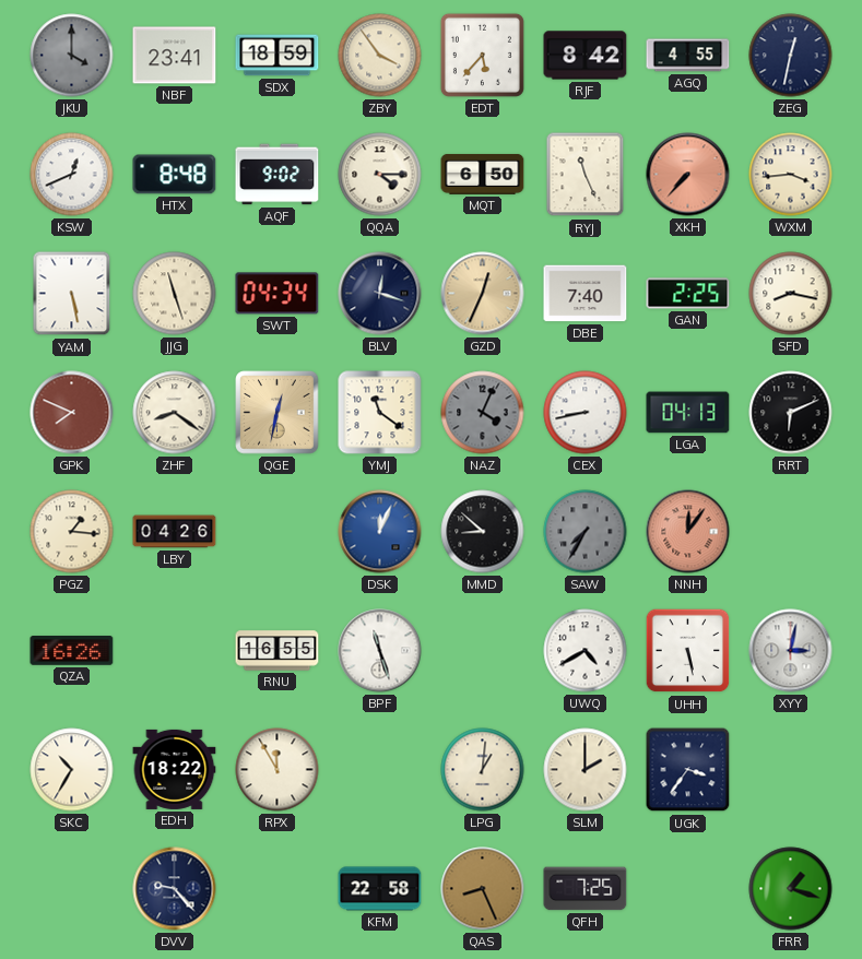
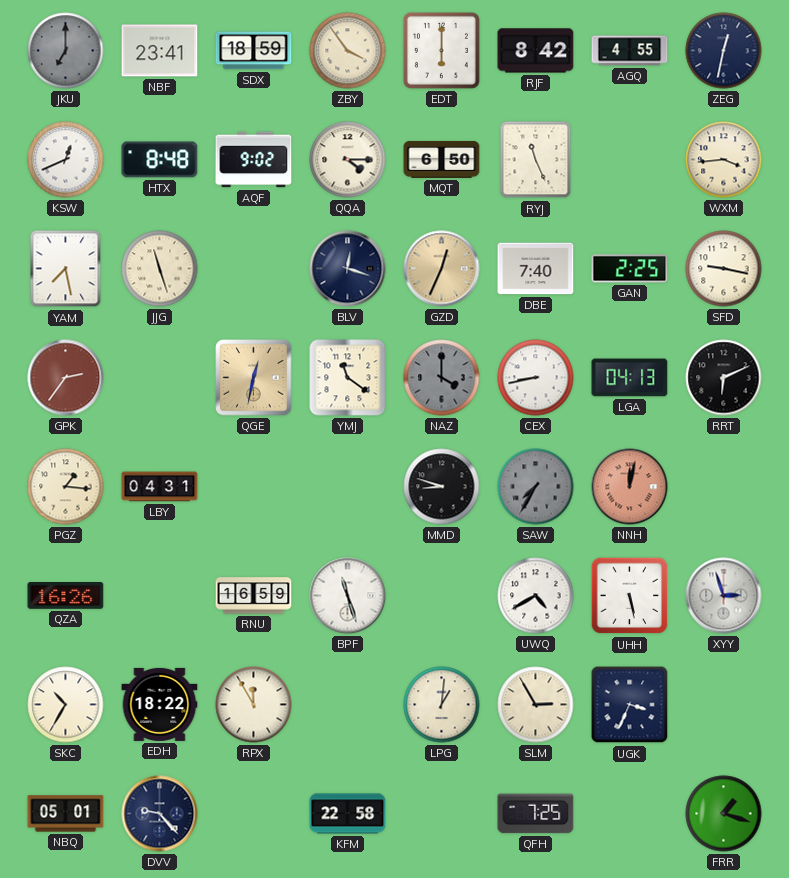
JKU: 4:00 -> 7:00 (66, 51)
EDT: 5:37 -> 6:00 (441, 50)
XKH: 7:37 -> none (688, 175)
YAM: 5:28 -> 7:28 (66, 269)
SWT: 04:34 -> none (278, 294)
SFD: 8:17 -> 9:17 (724, 269)
GPK: 7:49 -> 2:36 (66, 378)
ZHF: 8:21 -> none (175, 413)
NAZ: 4:04 -> 4:00 (442, 378)
LBY: 04:26 -> 04:31 (160, 487)
DSK: 12:04 -> none (380, 532)
MMD: 8:52 -> 8:48 (442, 487)
NNH: 12:06 -> 12:02 (630, 487)
RNU: 16:55 -> 16:59 (254, 596)
XYY: 3:02 -> 2:57 (724, 596)
SLM: 2:00 -> 2:55 (536, 705)
UGK: 3:36 -> 3:34 (630, 705)
NBQ: none -> 05:01 (66, 814)
QAS: 8:26 -> none (483, 889)
